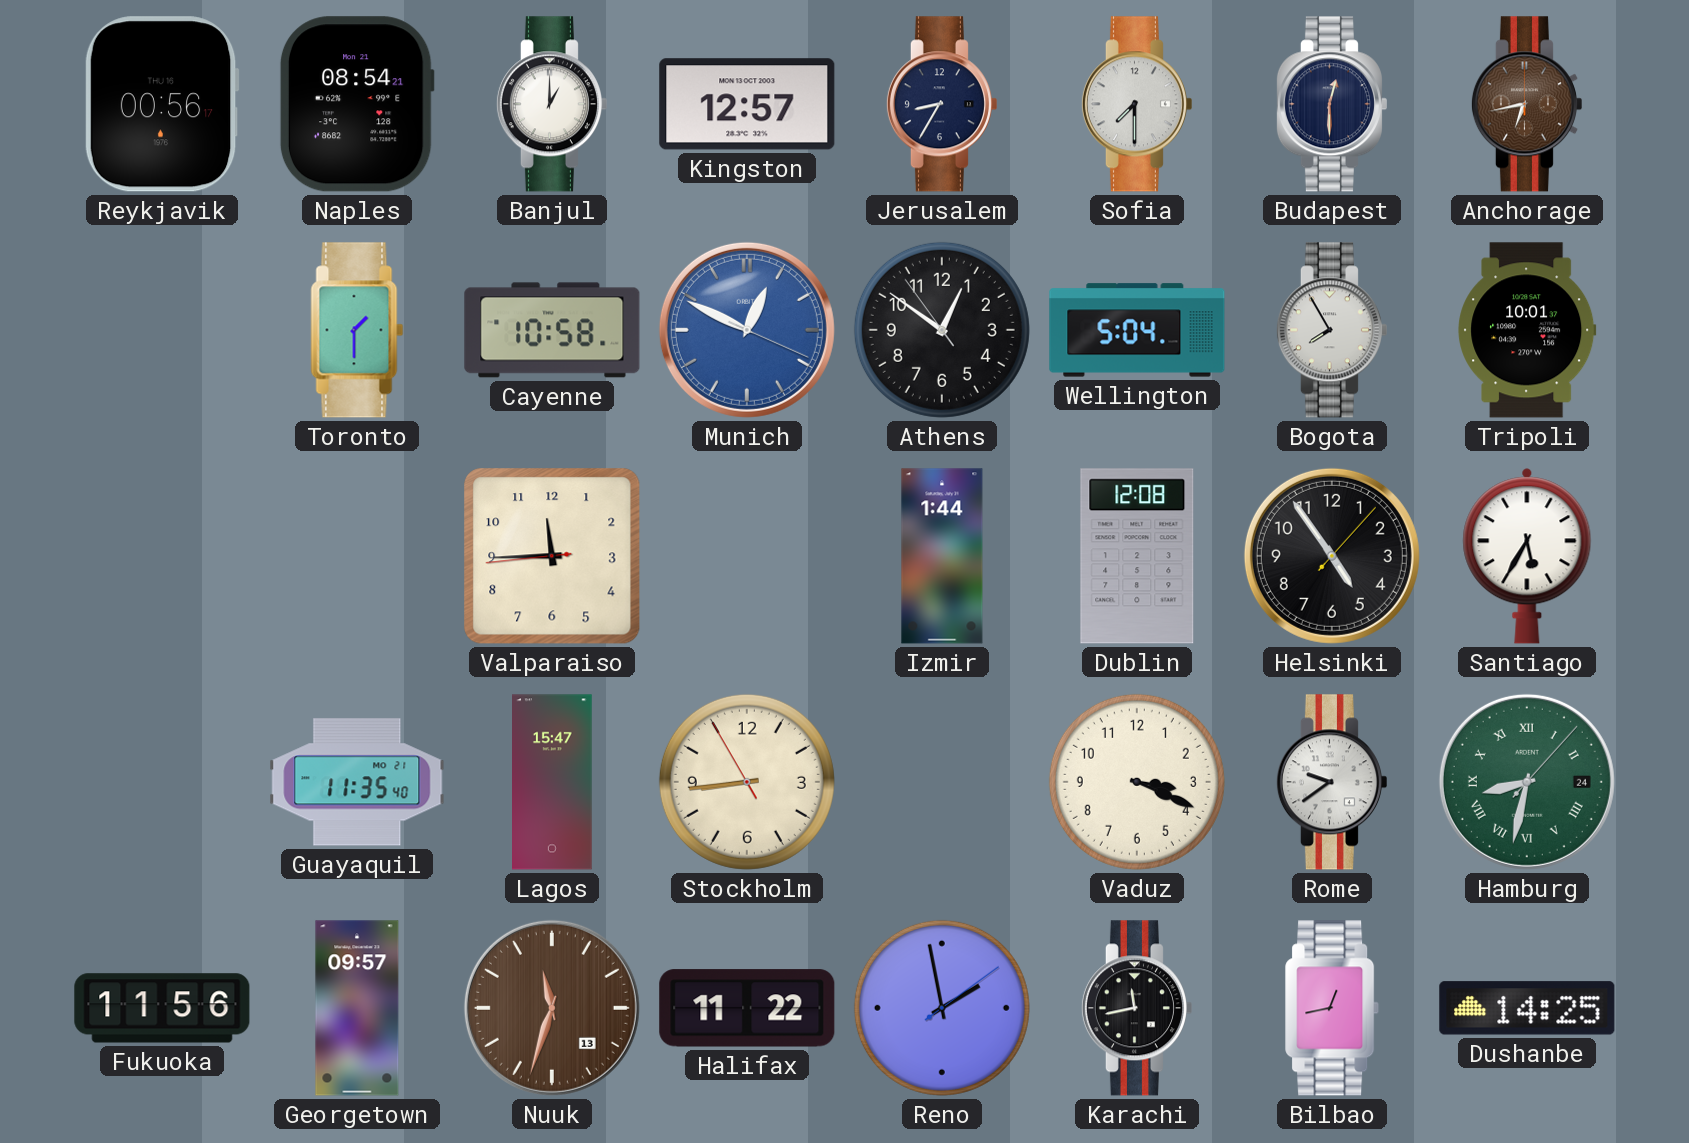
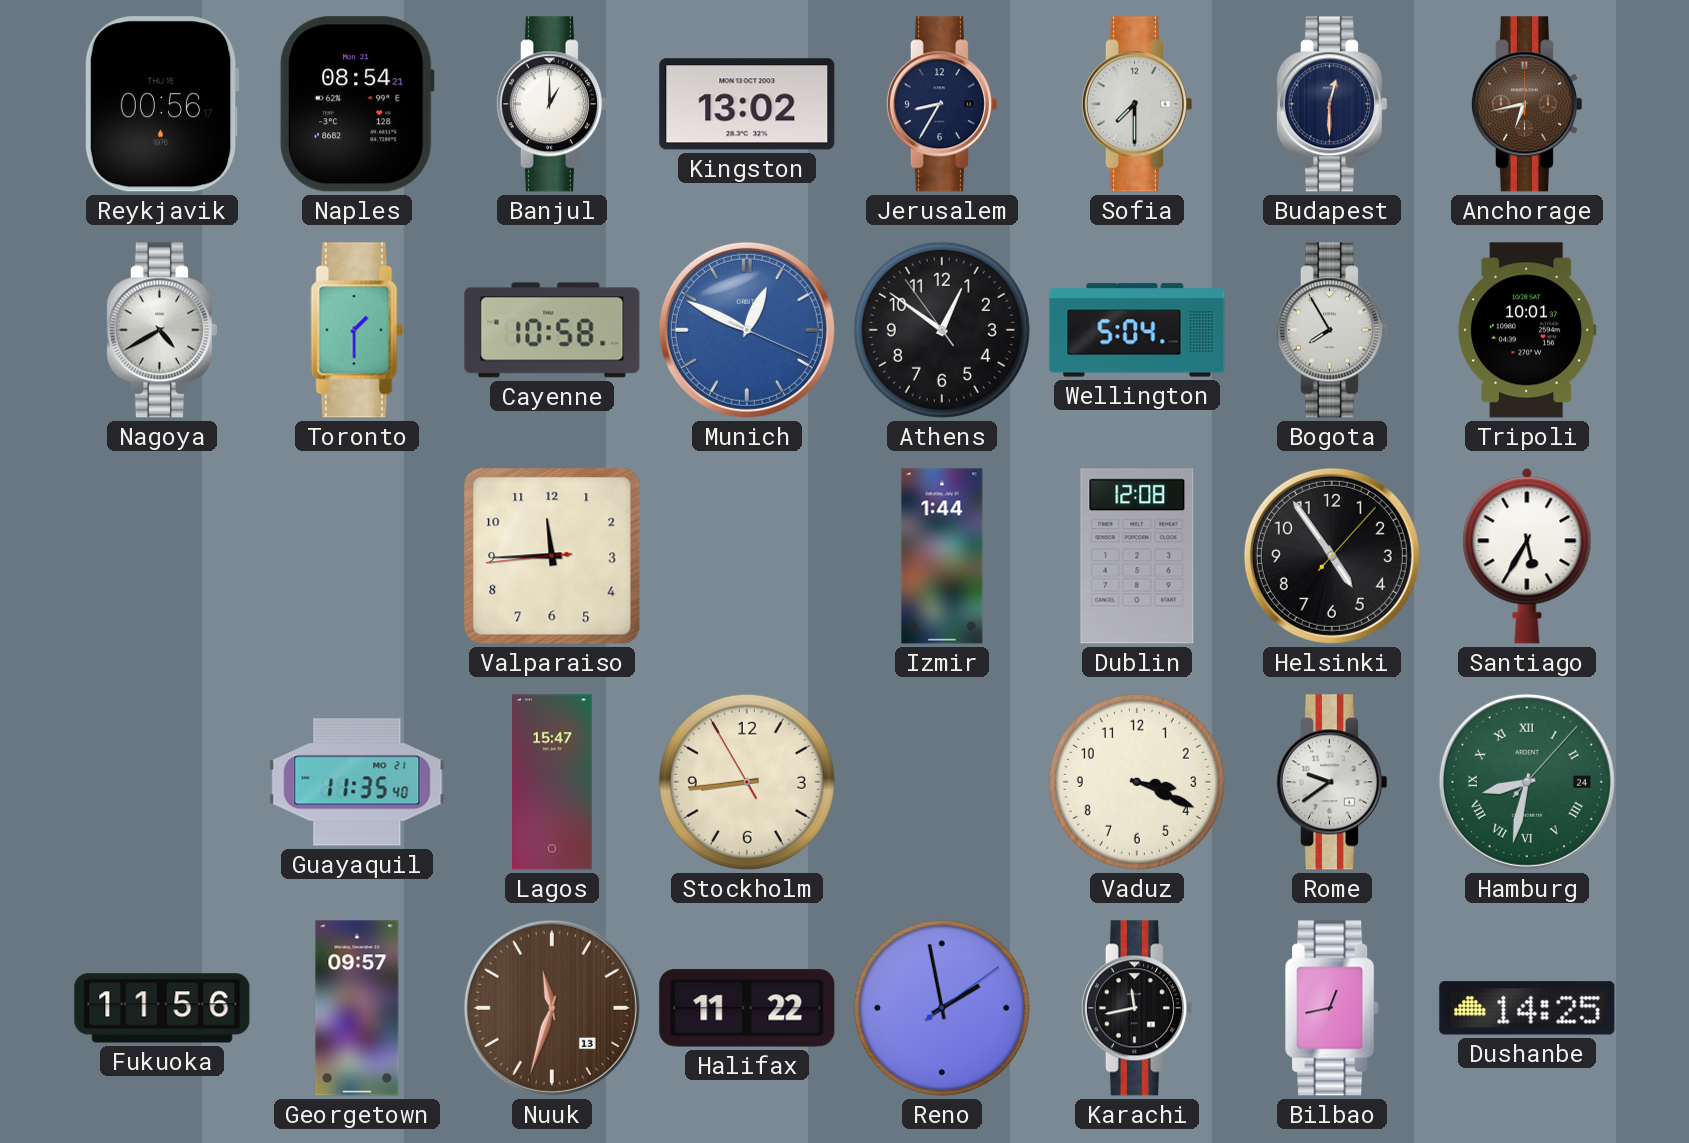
Kingston: 12:57 -> 13:02 (747, 104)
Nagoya: none -> 4:40 (161, 330)
